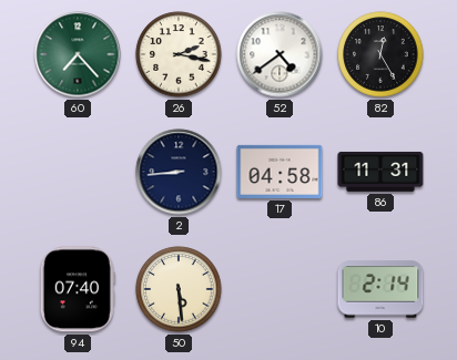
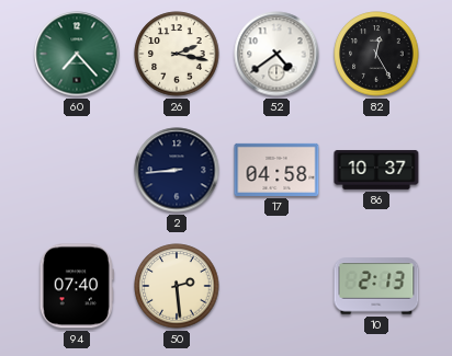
86: 11:31 -> 10:37 (376, 170)
50: 5:29 -> 2:29 (177, 286)
10: 2:14 -> 2:13 (376, 286)
